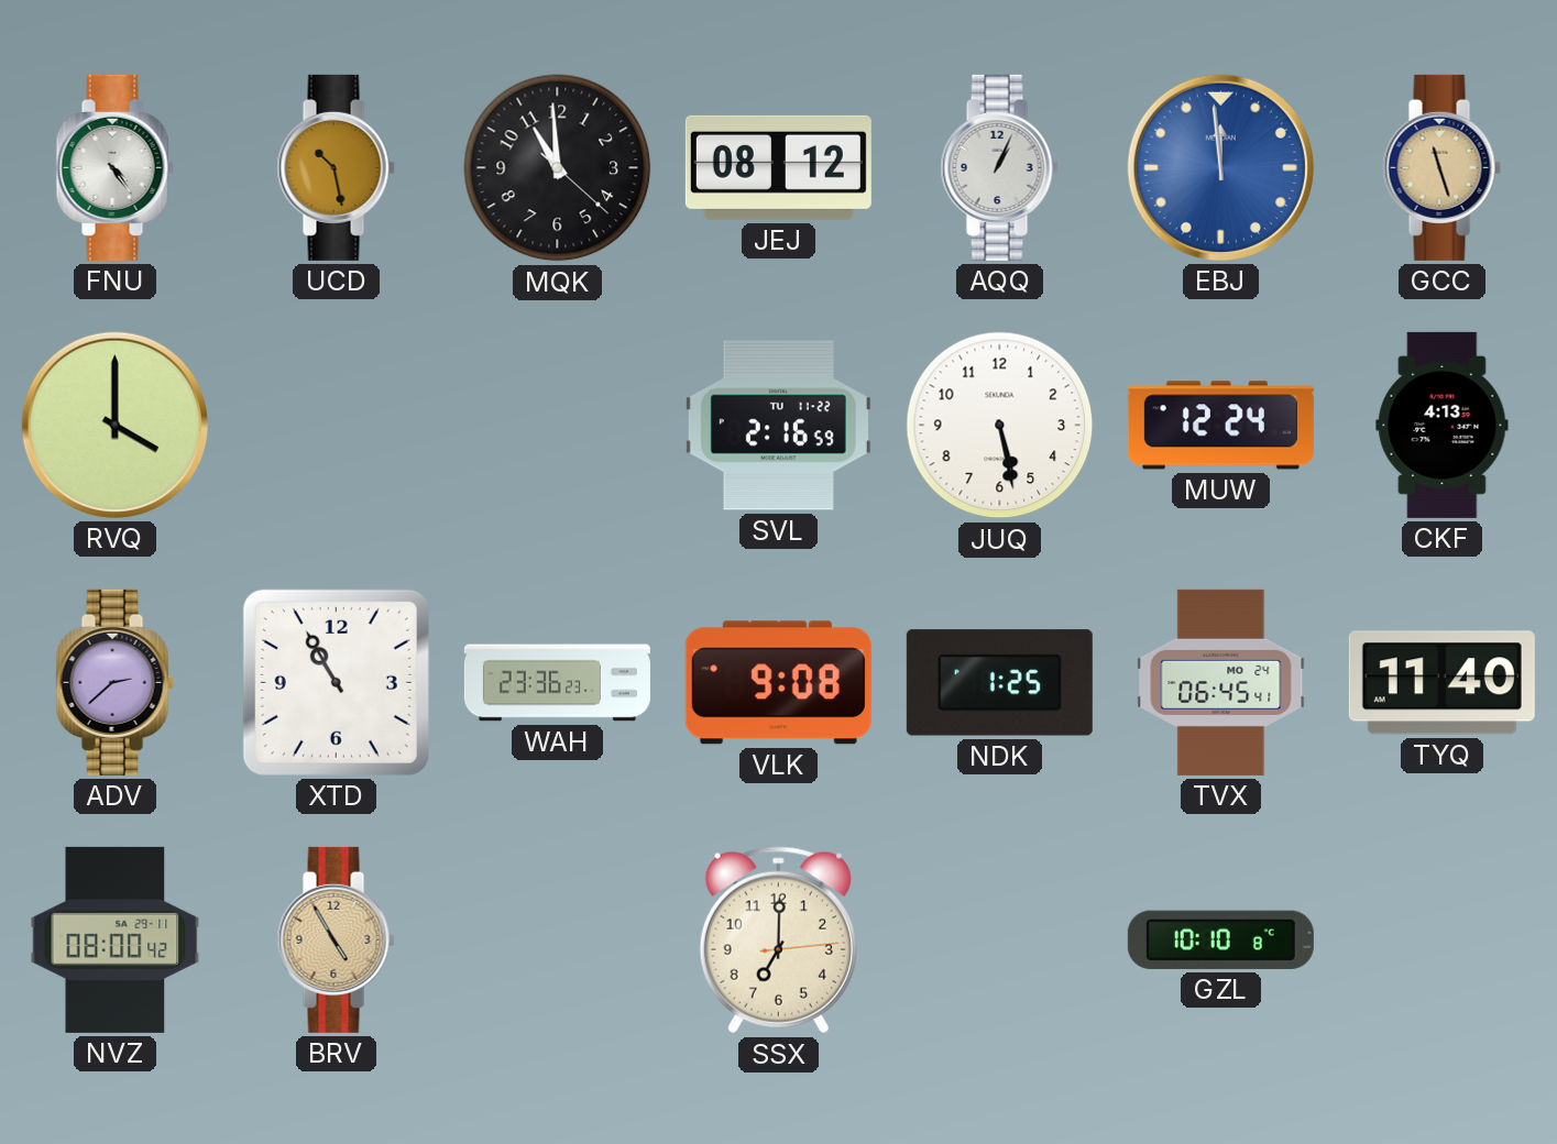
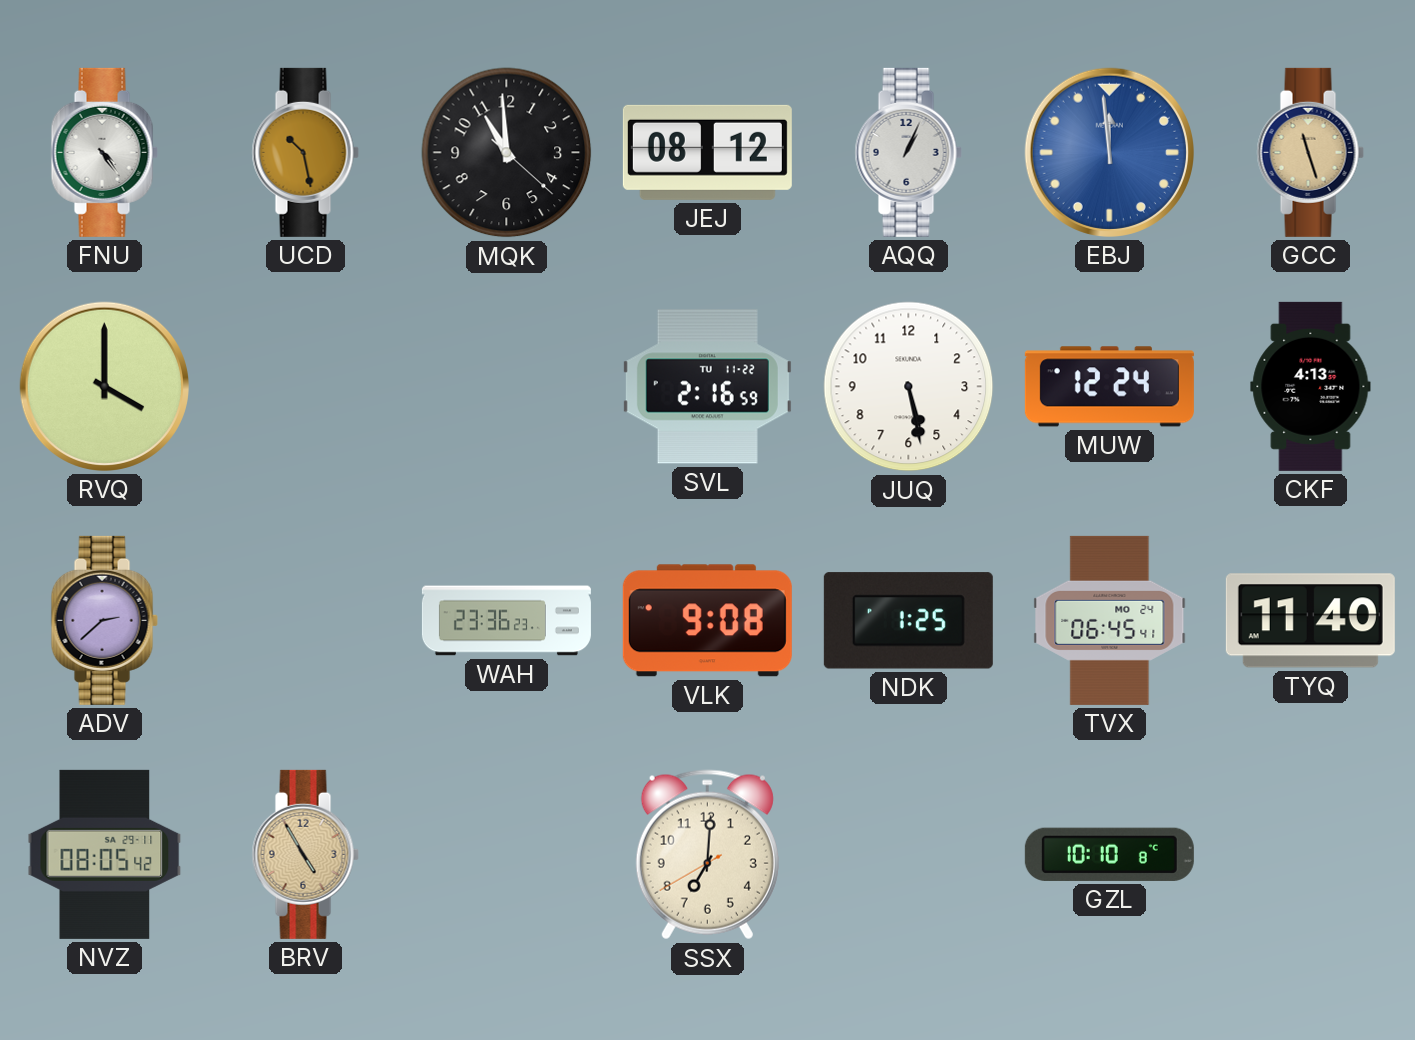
XTD: 10:55 -> none (336, 682)
NVZ: 08:00 -> 08:05 (105, 854)
SSX: 7:00:14 -> 7:00:40 (707, 855)
